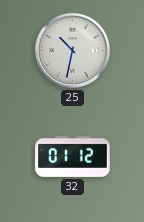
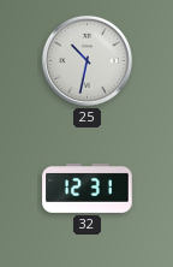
32: 01:12 -> 12:31 (88, 188)
